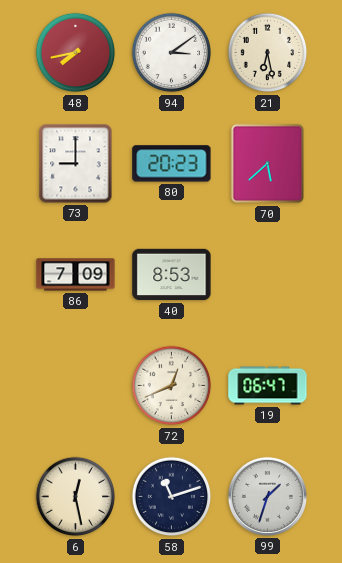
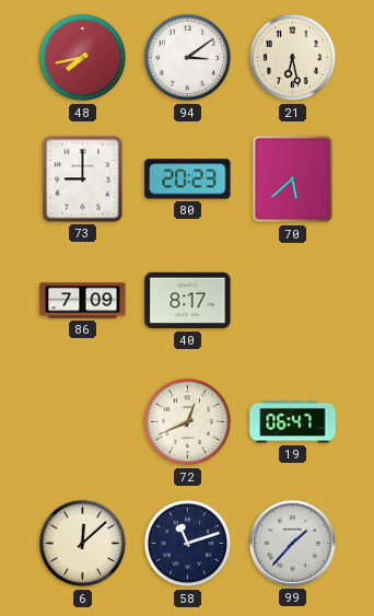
40: 8:53 -> 8:17 (188, 301)
6: 12:28 -> 12:08 (83, 544)
99: 1:33 -> 1:37 (292, 543)
